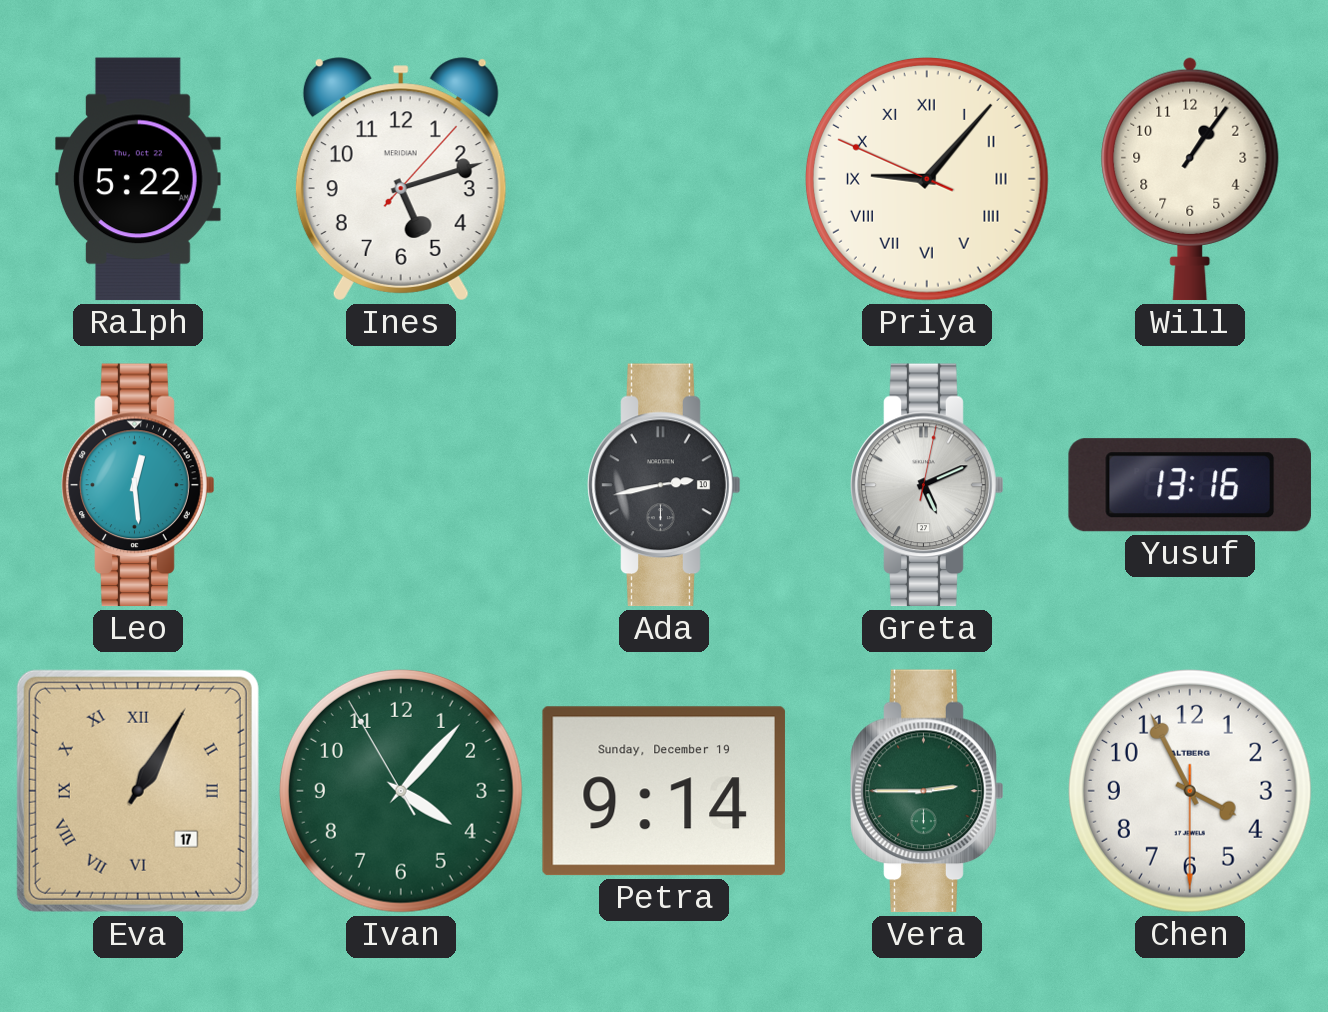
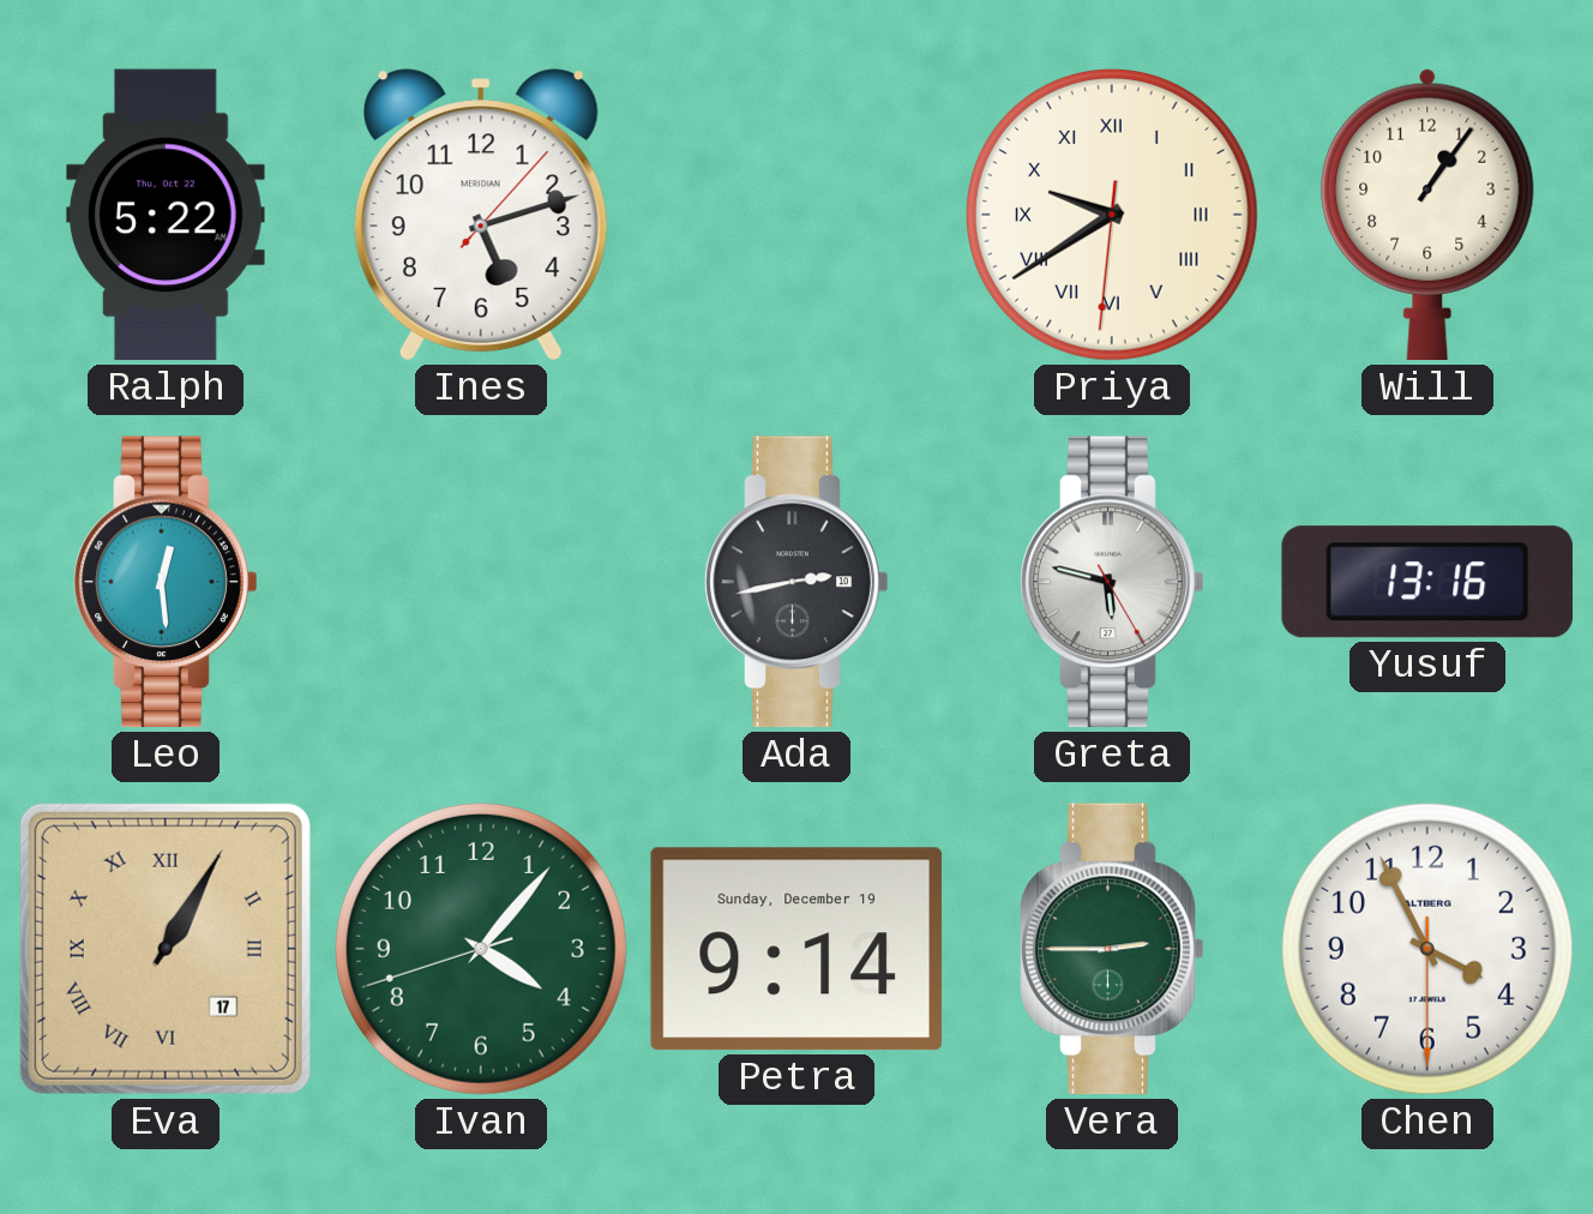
Priya: 9:06 -> 9:39 (1112, 215)
Greta: 5:11 -> 5:47 (1112, 582)
Ivan: 4:06:55 -> 4:06:42 (481, 949)
